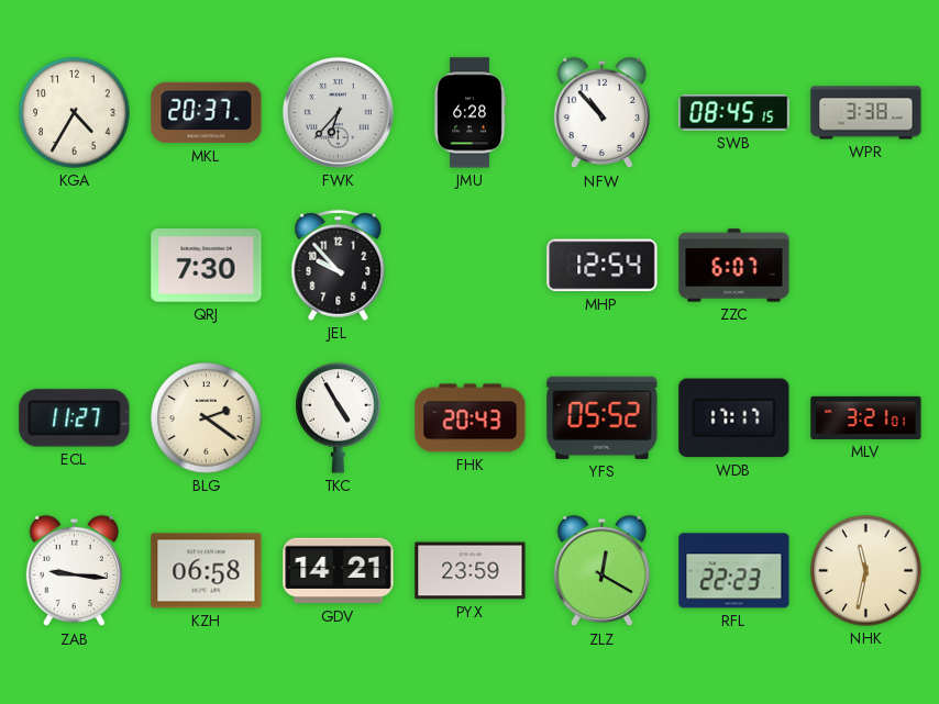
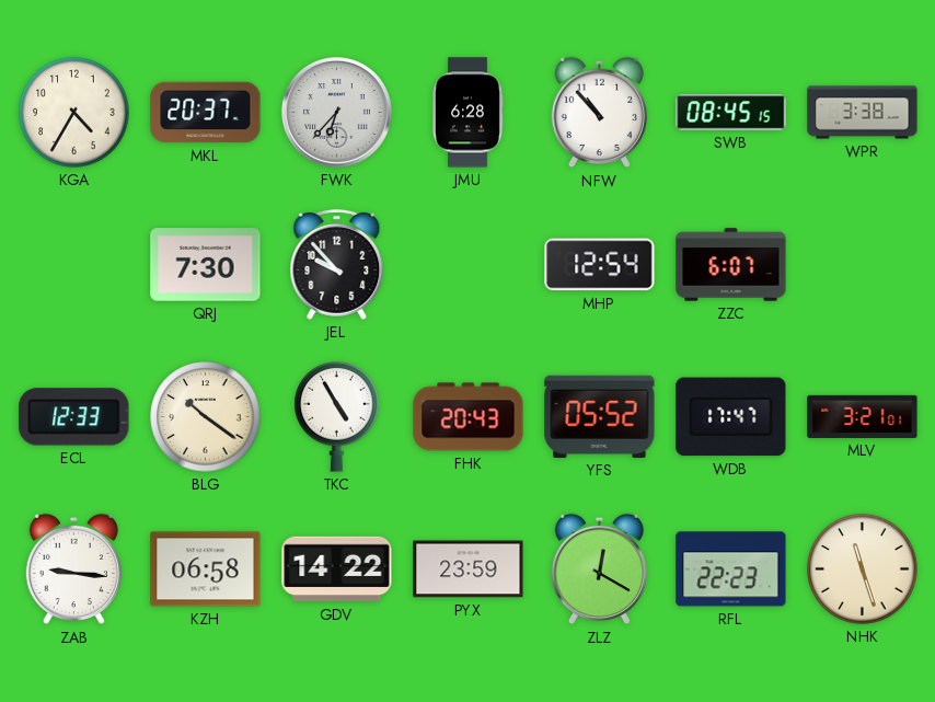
ECL: 11:27 -> 12:33 (74, 417)
BLG: 2:21 -> 10:21 (206, 417)
WDB: 17:17 -> 17:47 (731, 417)
GDV: 14:21 -> 14:22 (337, 569)
NHK: 11:32 -> 11:27 (863, 569)
